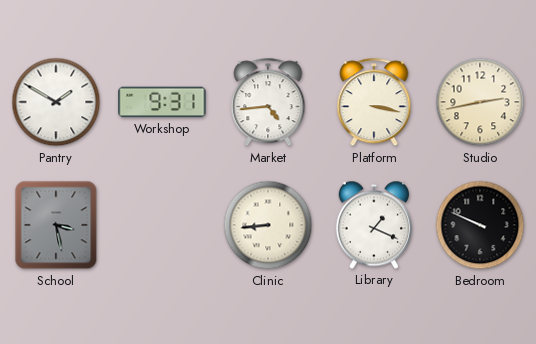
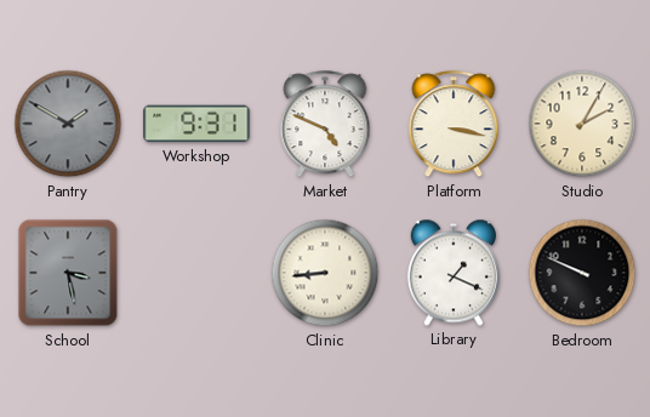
Pantry dial: white -> grey (68, 124)
Market: 4:44 -> 4:49 (325, 125)
Studio: 2:43 -> 2:05 (582, 124)
